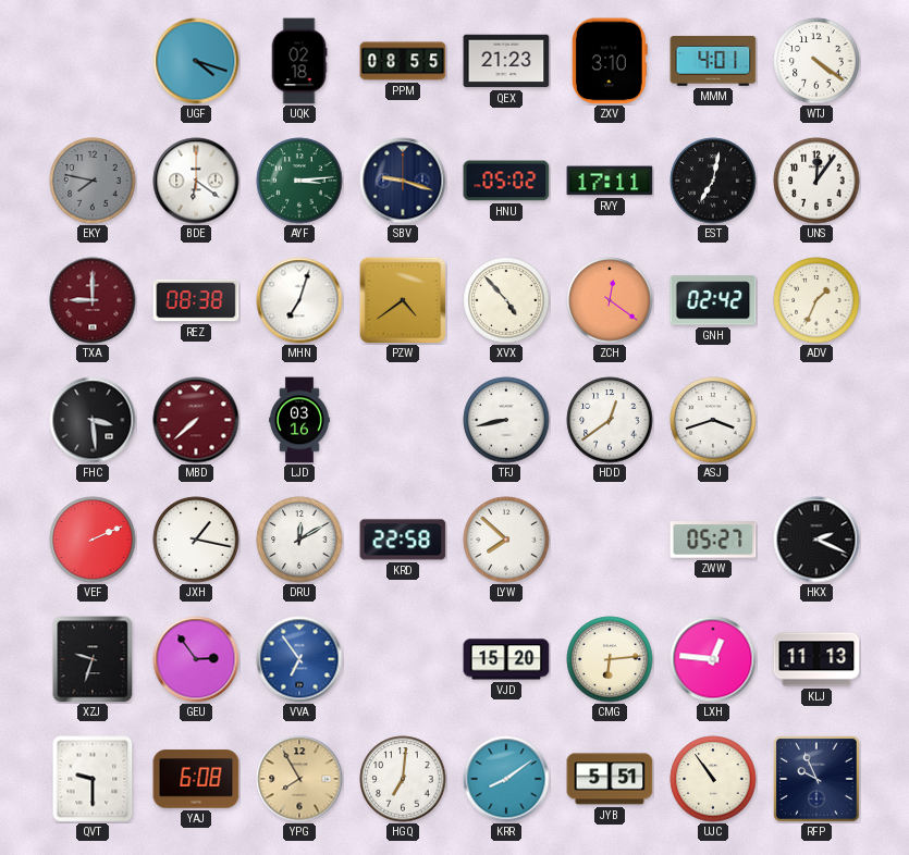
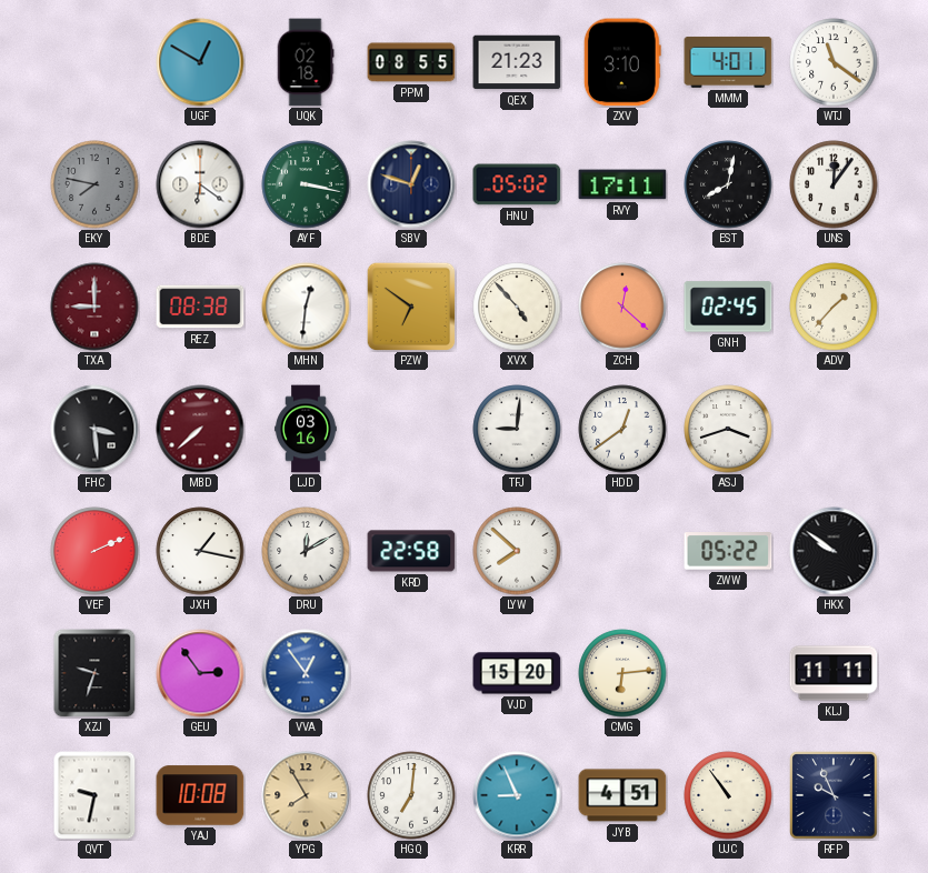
UGF: 4:18 -> 12:50 (200, 62)
WTJ: 4:21 -> 11:21 (834, 62)
AYF: 3:14 -> 3:17 (306, 184)
SBV: 9:18 -> 12:48 (411, 184)
EST: 7:02 -> 8:02 (728, 184)
MHN: 7:03 -> 12:31 (306, 307)
PZW: 4:39 -> 6:51 (411, 307)
ZCH: 12:21 -> 12:22 (622, 307)
GNH: 02:42 -> 02:45 (728, 307)
ADV: 1:34 -> 1:37 (834, 307)
TFJ: 8:43 -> 9:01 (517, 429)
ZWW: 05:27 -> 05:22 (728, 551)
HKX: 2:19 -> 9:51 (834, 551)
VVA: 6:54 -> 12:54 (306, 673)
LXH: 12:46 -> none (713, 659)
KLJ: 11:13 -> 11:11 (834, 673)
QVT: 9:30 -> 9:32 (94, 795)
YAJ: 6:08 -> 10:08 (200, 795)
KRR: 8:09 -> 8:56 (517, 795)
JYB: 5:51 -> 4:51 (622, 795)
